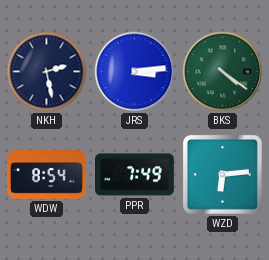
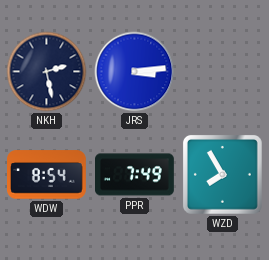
BKS: 4:21 -> none (223, 72)
WZD: 6:14 -> 7:55 (222, 174)
